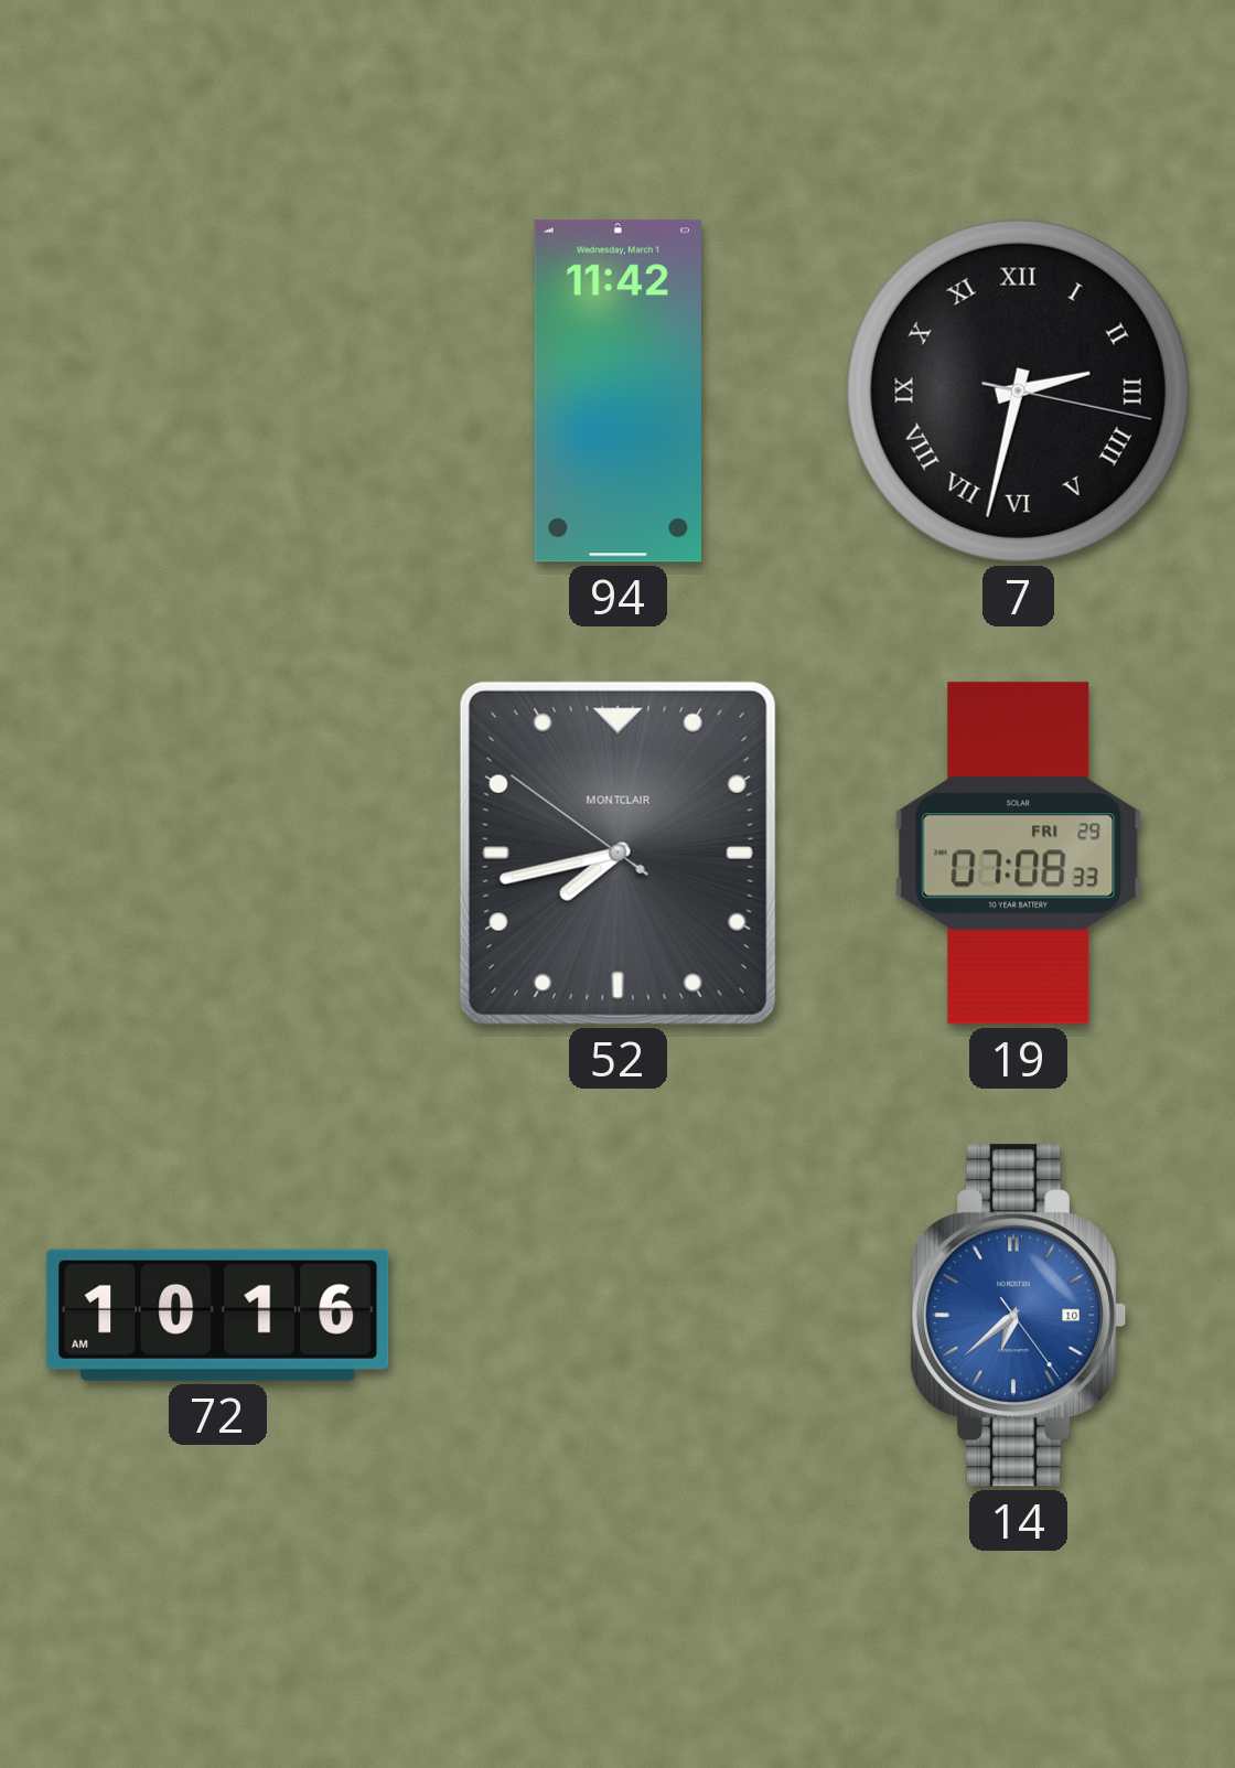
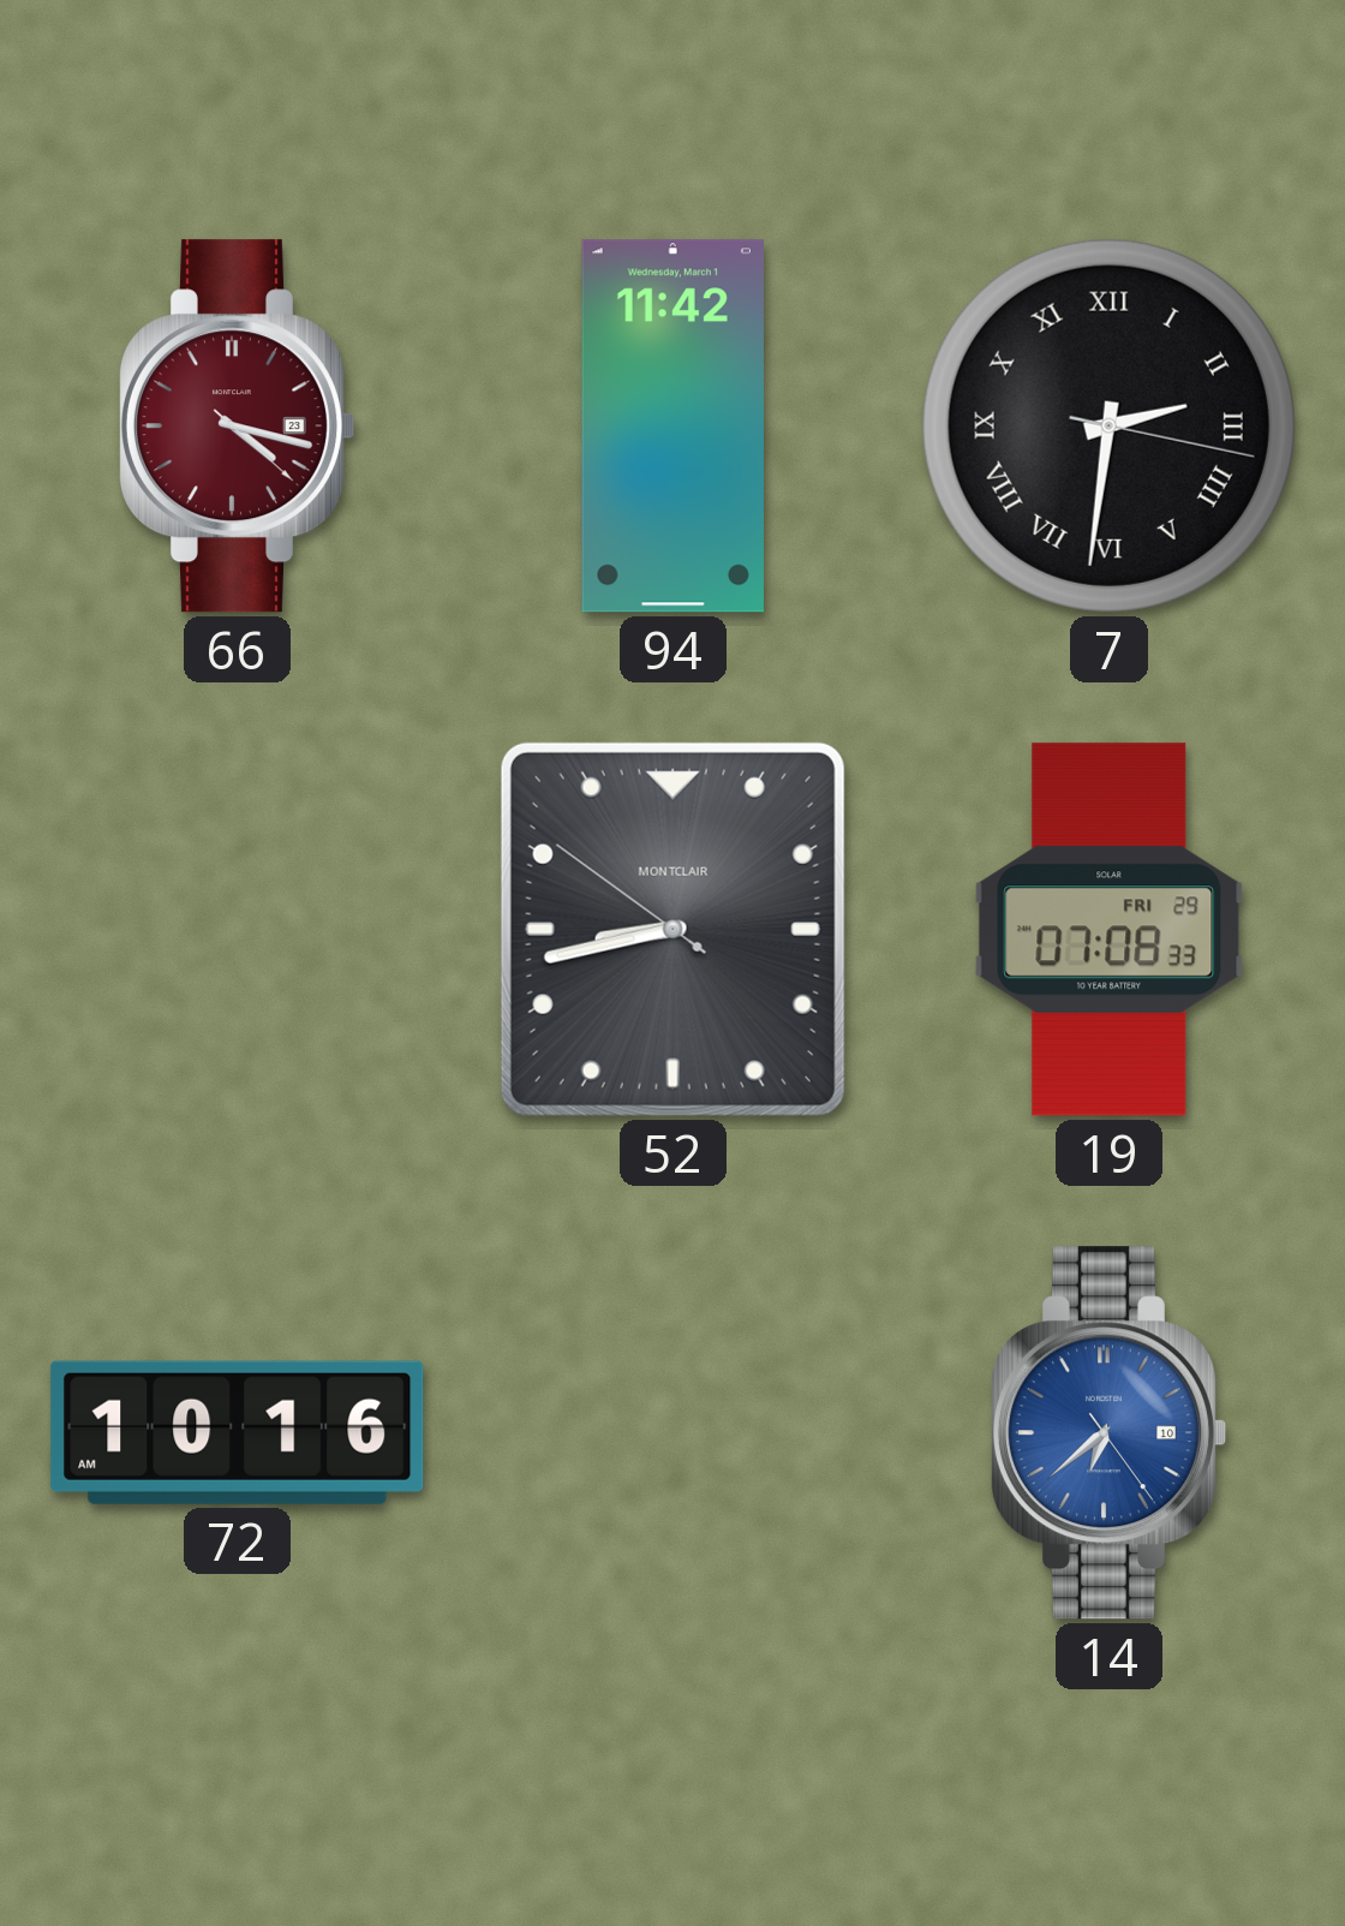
66: none -> 4:17 (237, 427)
7: 2:32 -> 2:31 (1108, 425)
52: 7:42 -> 8:42 (672, 929)
